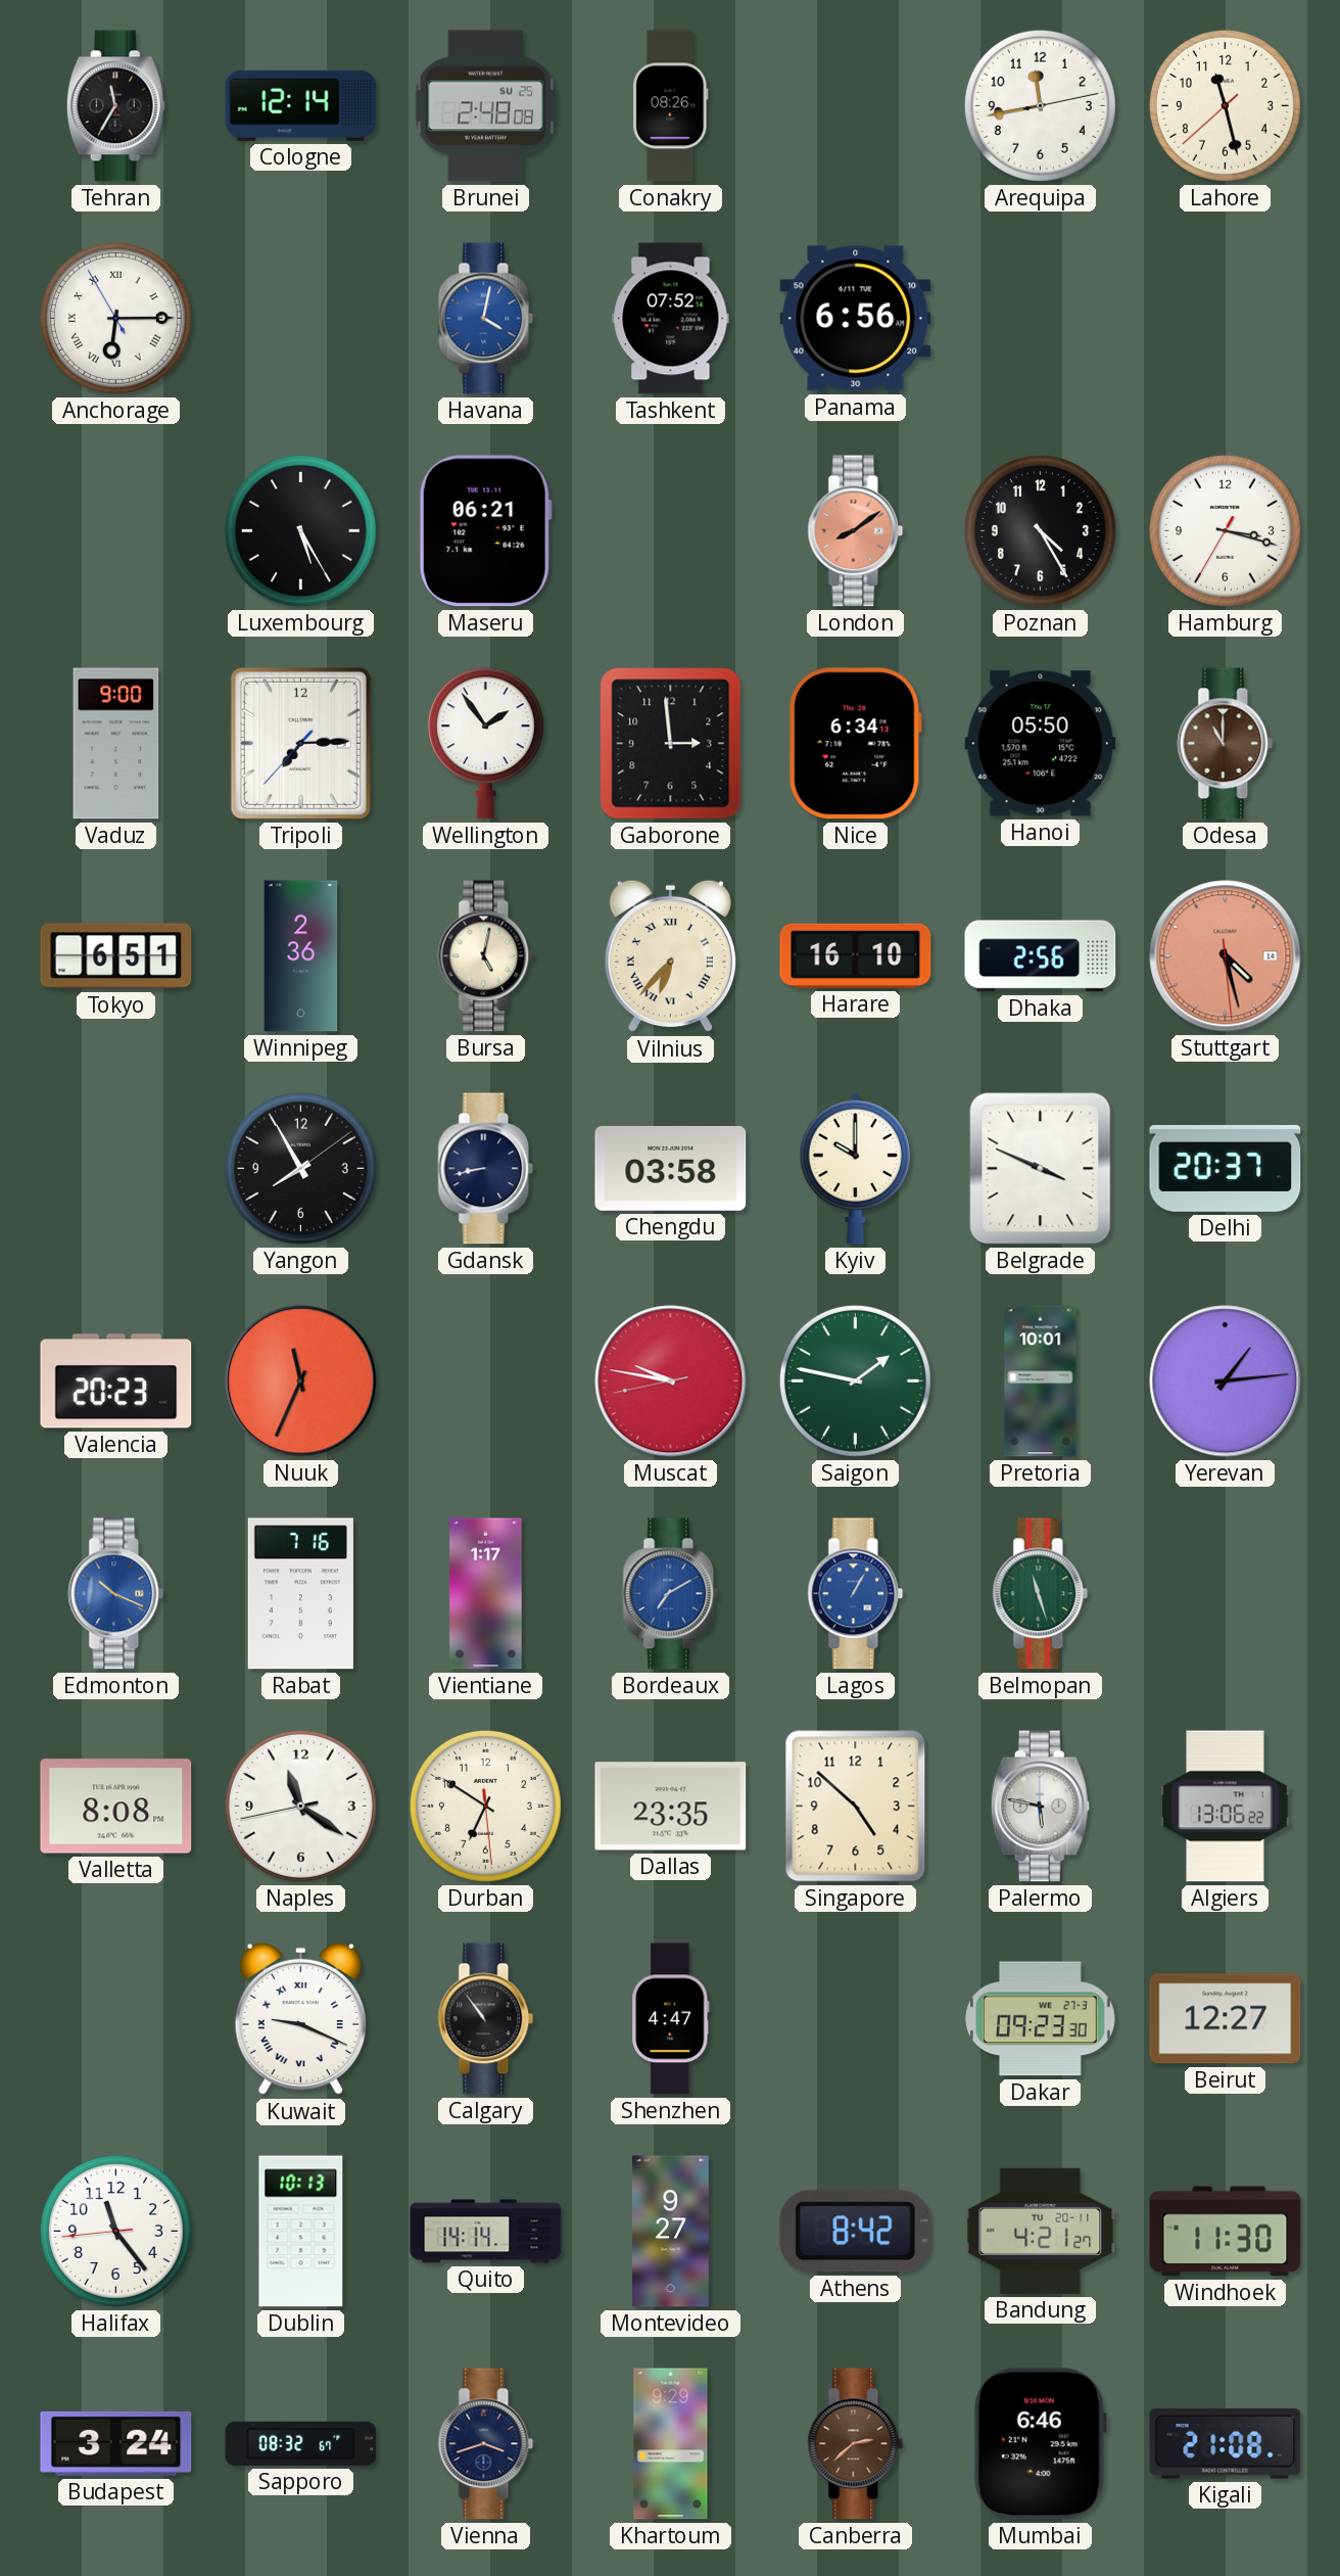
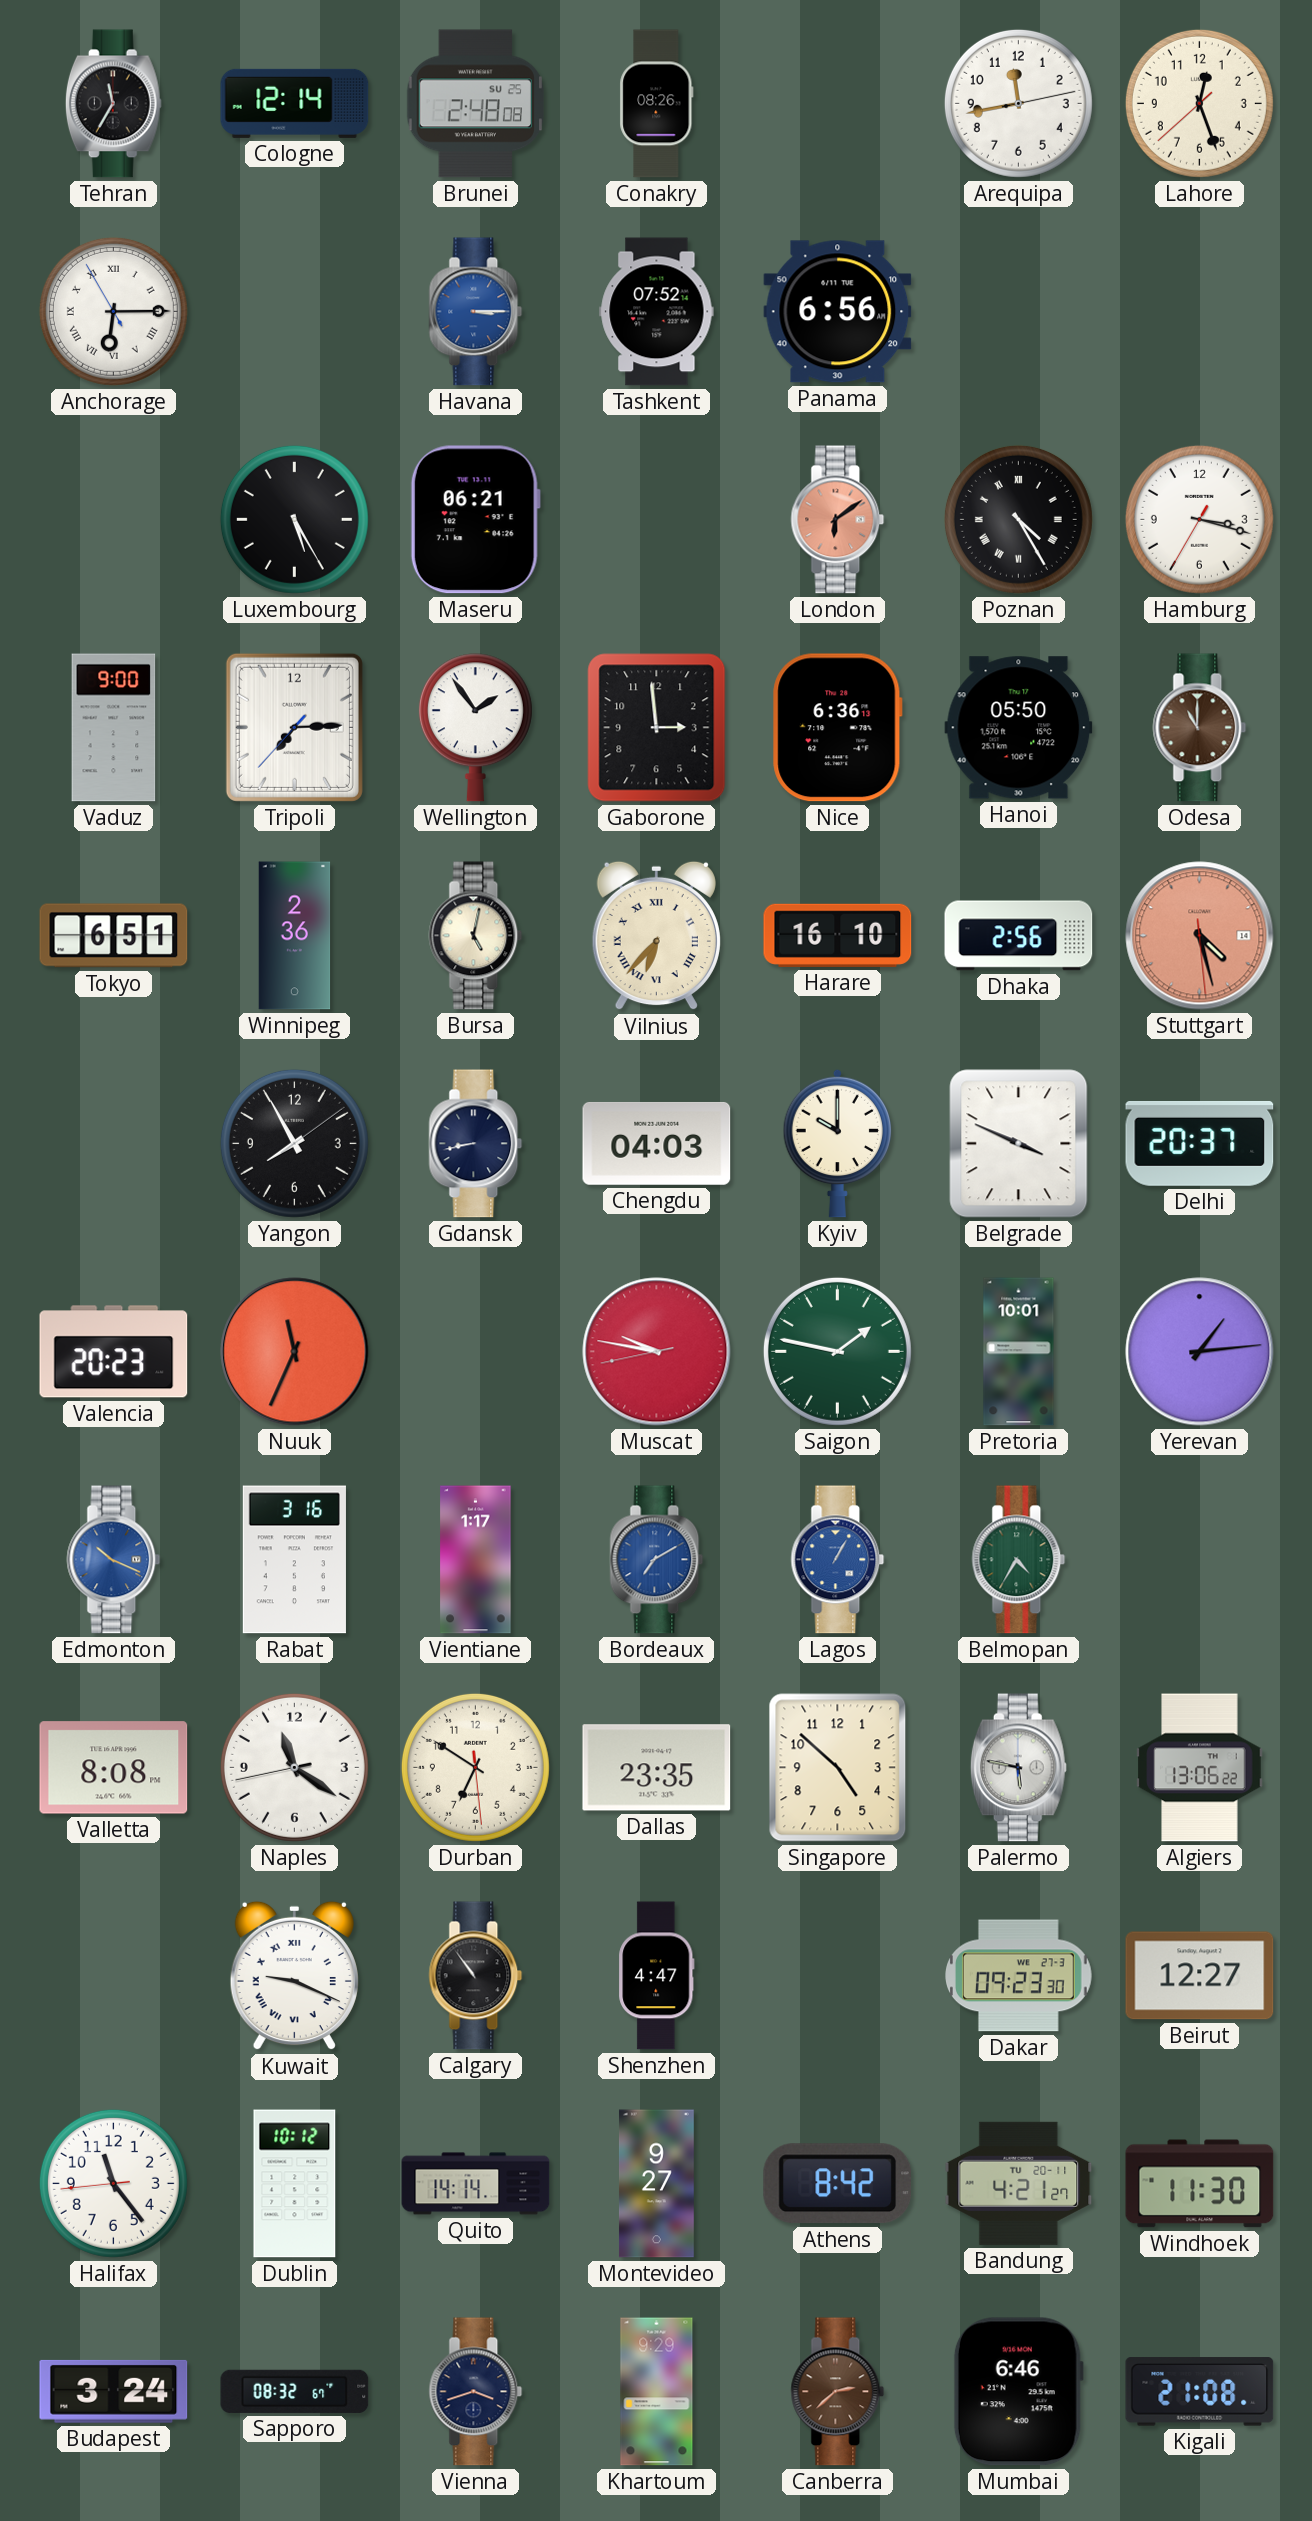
Lahore: 11:27 -> 12:26 (1199, 103)
Havana: 4:02 -> 3:15 (476, 312)
London: 8:09 -> 6:09 (838, 520)
Poznan numerals: Arabic -> Roman (1018, 519)
Nice: 6:34 -> 6:36 (838, 728)
Chengdu: 03:58 -> 04:03 (657, 1143)
Rabat: 7:16 -> 3:16 (294, 1560)
Belmopan: 11:27 -> 4:35 (1019, 1560)
Dublin: 10:13 -> 10:12 (295, 2184)
